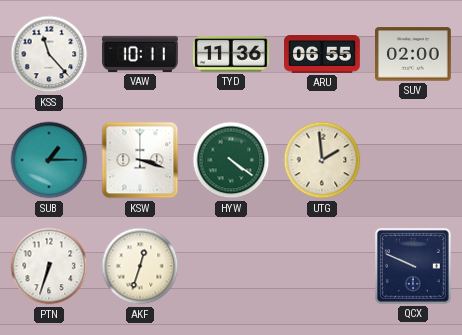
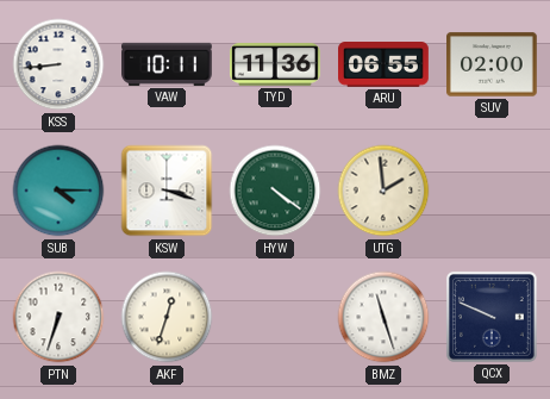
KSS: 11:23 -> 8:44 (58, 64)
SUB: 1:15 -> 4:15 (58, 191)
BMZ: none -> 11:27 (383, 317)
